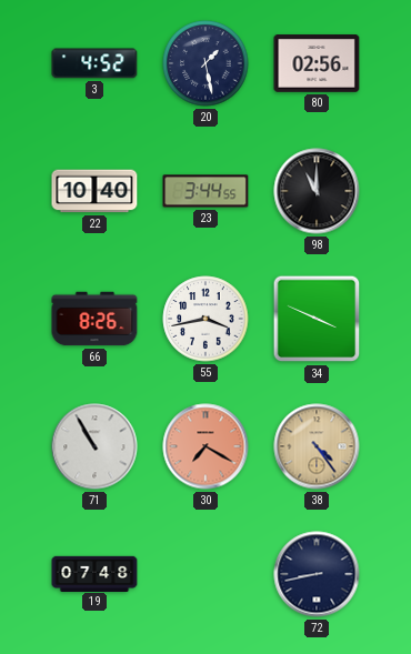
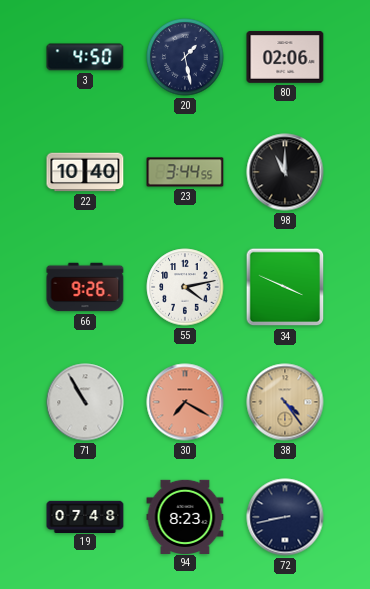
3: 4:52 -> 4:50 (85, 57)
80: 02:56 -> 02:06 (285, 57)
66: 8:26 -> 9:26 (85, 287)
55: 3:43 -> 4:13 (185, 287)
94: none -> 8:23 (185, 516)
